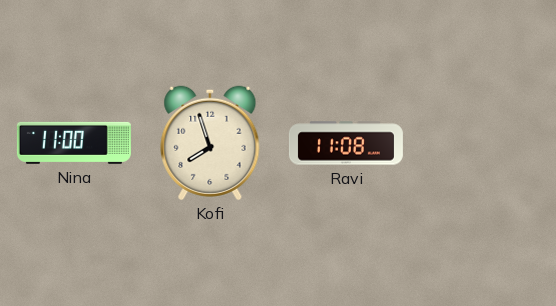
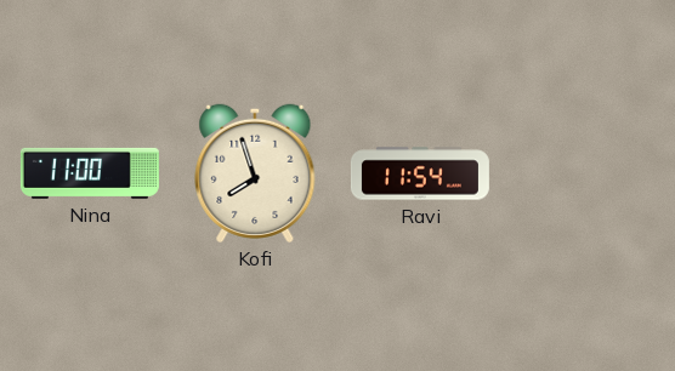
Ravi: 11:08 -> 11:54 (420, 173)
